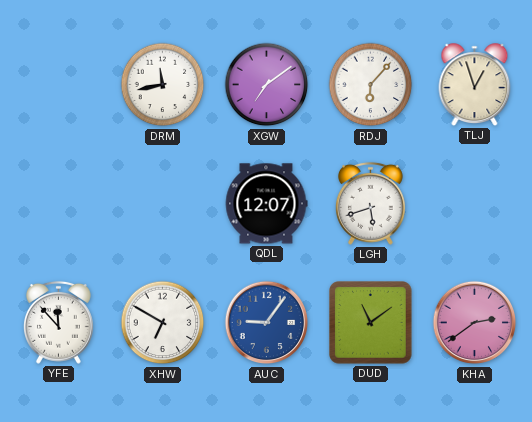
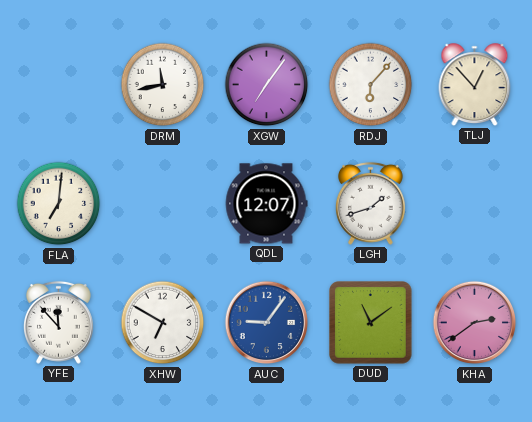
XGW: 7:09 -> 7:06 (267, 85)
TLJ: 12:57 -> 12:53 (475, 85)
FLA: none -> 7:01 (59, 204)
LGH: 5:42 -> 1:42 (370, 203)
